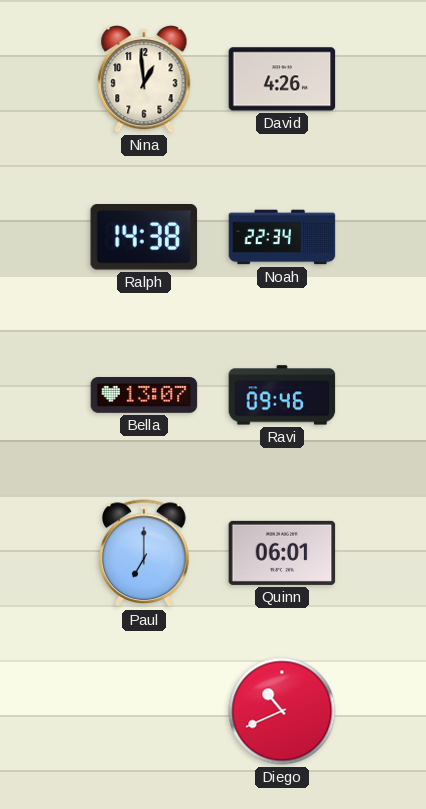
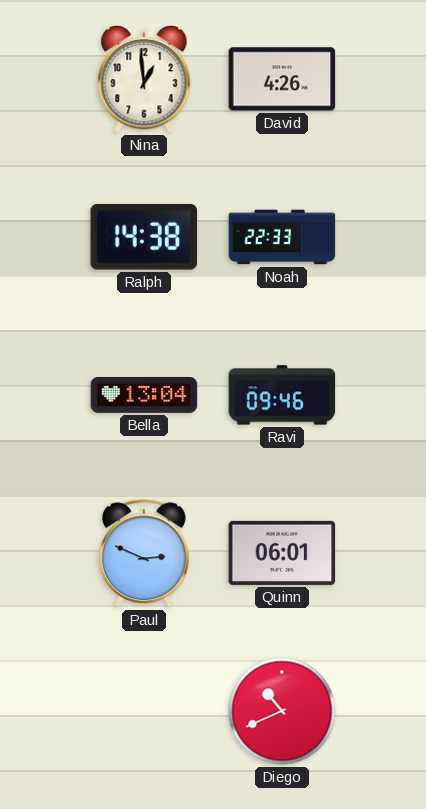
Noah: 22:34 -> 22:33 (282, 237)
Bella: 13:07 -> 13:04 (144, 396)
Paul: 7:00 -> 2:49 (145, 554)
